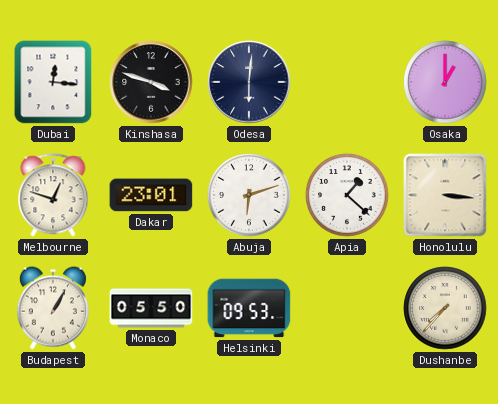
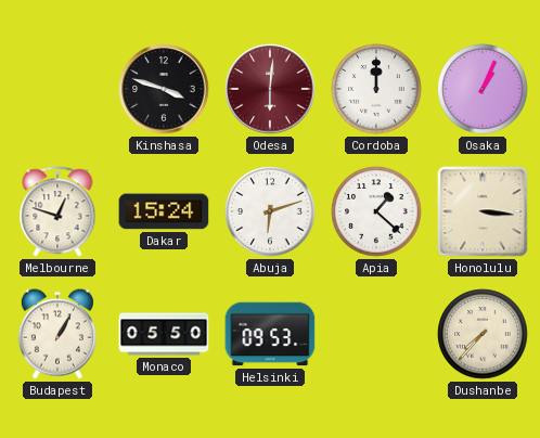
Dubai: 12:16 -> none (53, 82)
Odesa dial: navy -> burgundy (270, 89)
Cordoba: none -> 12:00 (376, 89)
Osaka: 1:00 -> 1:04 (483, 89)
Dakar: 23:01 -> 15:24 (164, 211)
